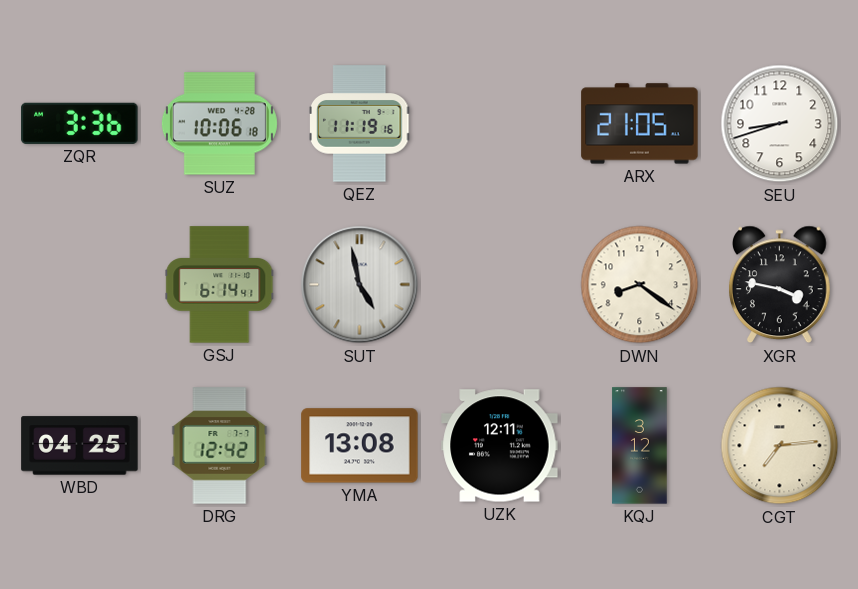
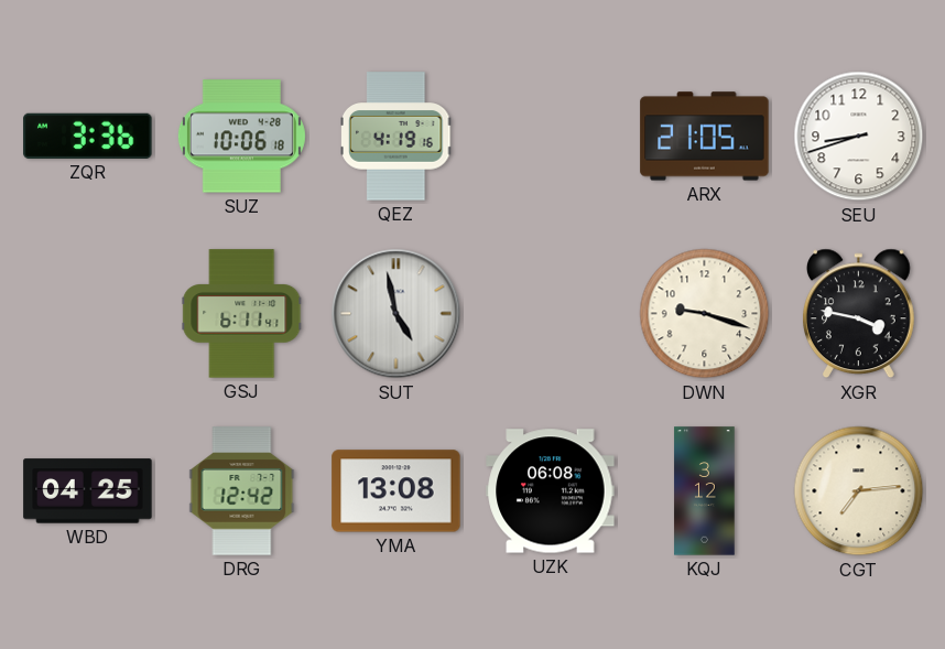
QEZ: 11:19 -> 4:19 (397, 137)
GSJ: 6:14 -> 6:11 (242, 314)
DWN: 8:21 -> 9:18 (705, 314)
UZK: 12:11 -> 06:08 (551, 491)
